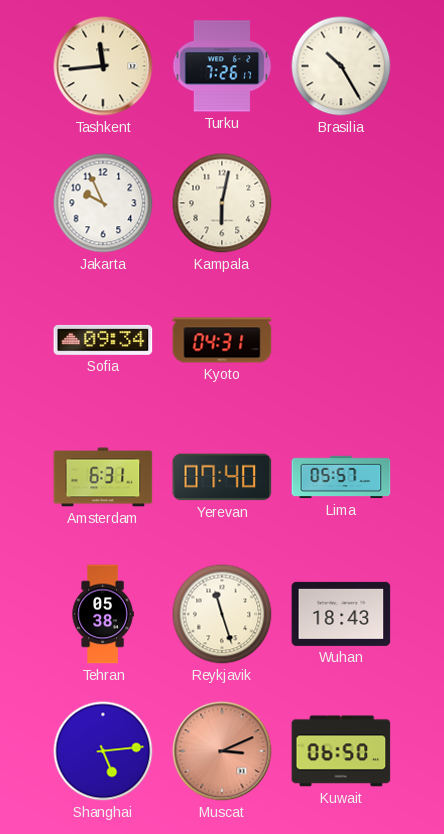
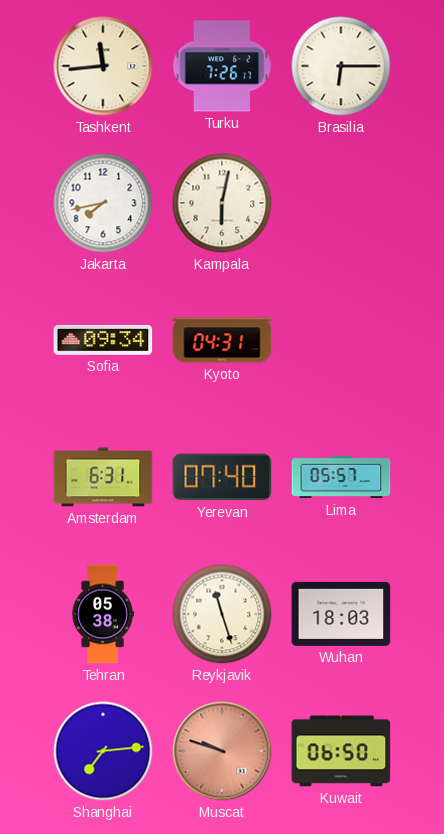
Brasilia: 10:25 -> 6:15 (341, 66)
Jakarta: 9:56 -> 7:43 (103, 203)
Wuhan: 18:43 -> 18:03 (341, 614)
Shanghai: 5:14 -> 7:14 (103, 751)
Muscat: 3:11 -> 9:48 (222, 751)
